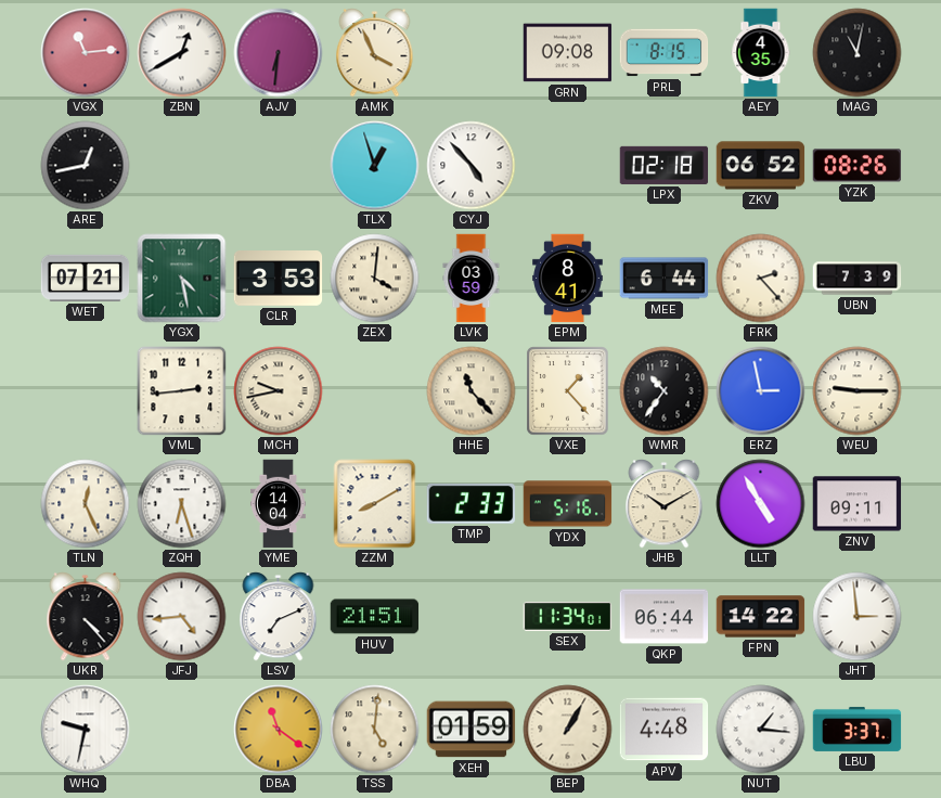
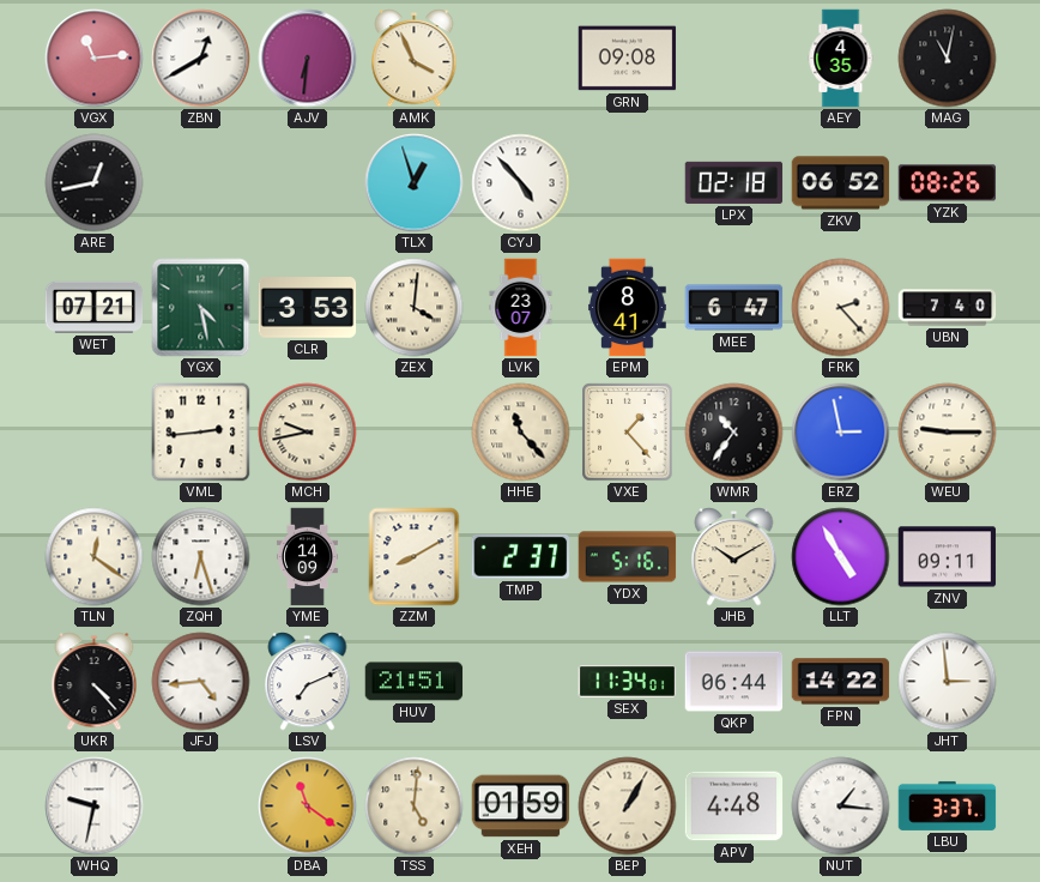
PRL: 8:15 -> none (665, 53)
LVK: 03:59 -> 23:07 (521, 308)
MEE: 6:44 -> 6:47 (734, 308)
UBN: 7:39 -> 7:40 (948, 308)
TLN: 12:26 -> 12:21 (95, 557)
YME: 14:04 -> 14:09 (307, 557)
TMP: 2:33 -> 2:37 (521, 557)
